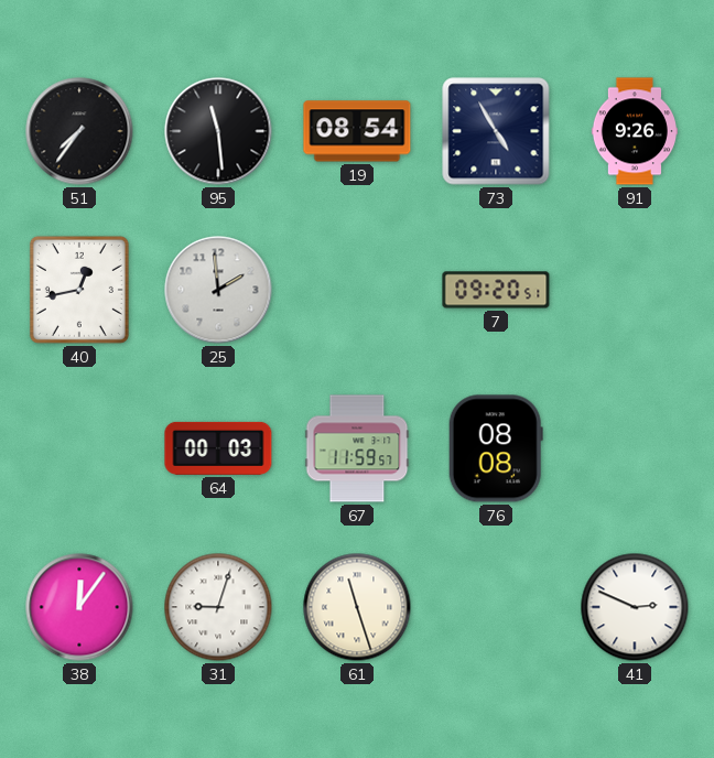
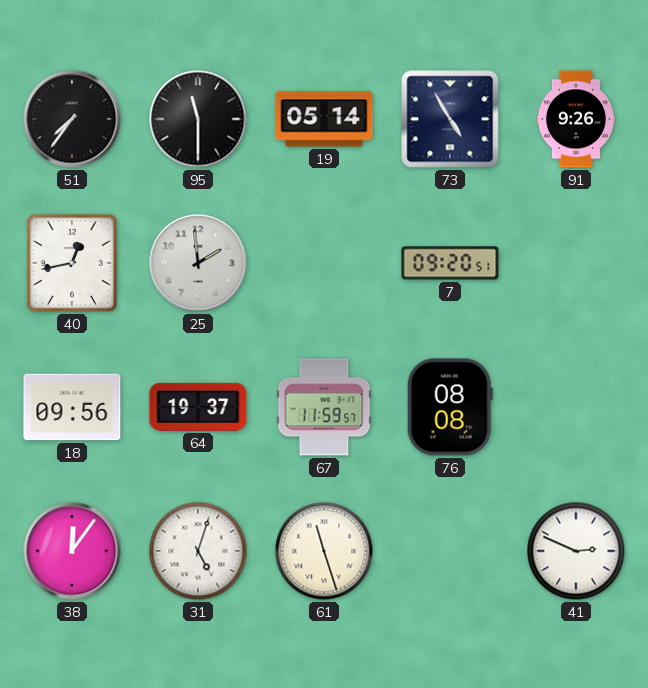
95: 11:29 -> 11:30 (198, 119)
19: 08:54 -> 05:14 (324, 119)
18: none -> 09:56 (72, 407)
64: 00:03 -> 19:37 (198, 407)
31: 9:03 -> 5:03 (198, 551)
